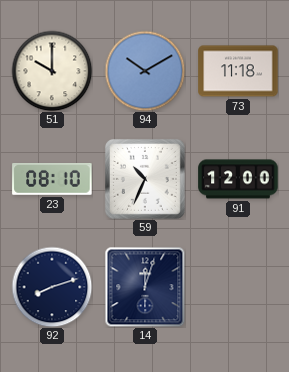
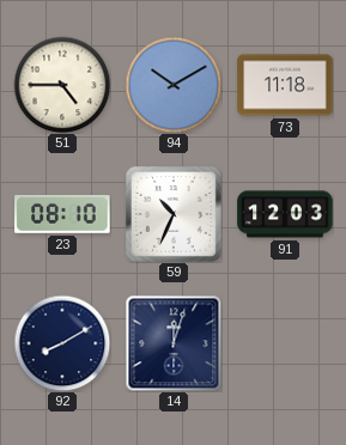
51: 10:00 -> 4:45 (62, 85)
91: 12:00 -> 12:03 (285, 214)
92: 8:12 -> 8:10 (62, 343)
